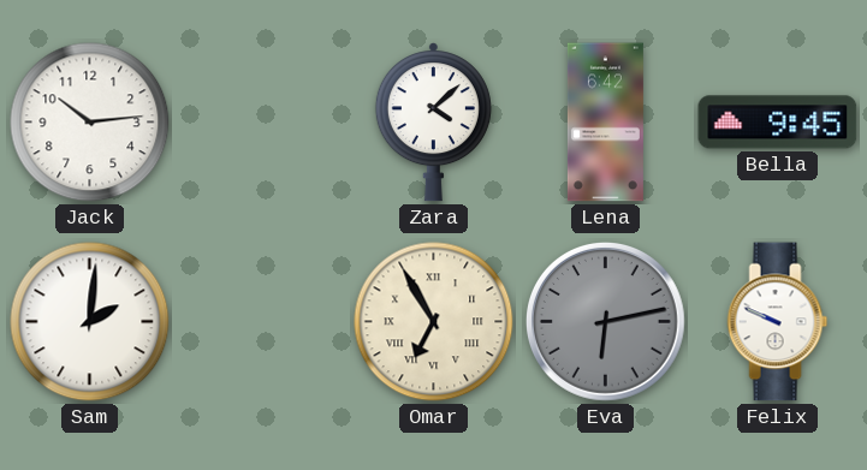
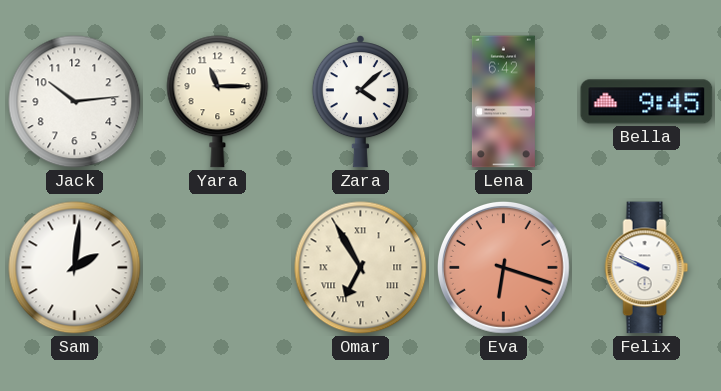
Yara: none -> 11:15 (218, 102)
Eva: 6:13 -> 6:18 (504, 268)
Eva dial: grey -> salmon (504, 268)
